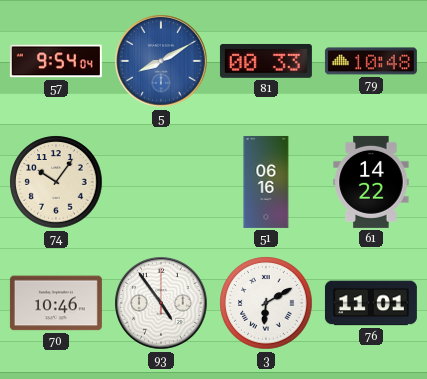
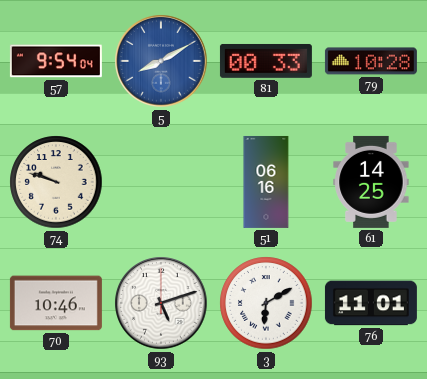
79: 10:48 -> 10:28 (371, 61)
74: 10:06 -> 9:48 (56, 182)
61: 14:22 -> 14:25 (371, 182)
93: 4:54 -> 5:12 (161, 303)
